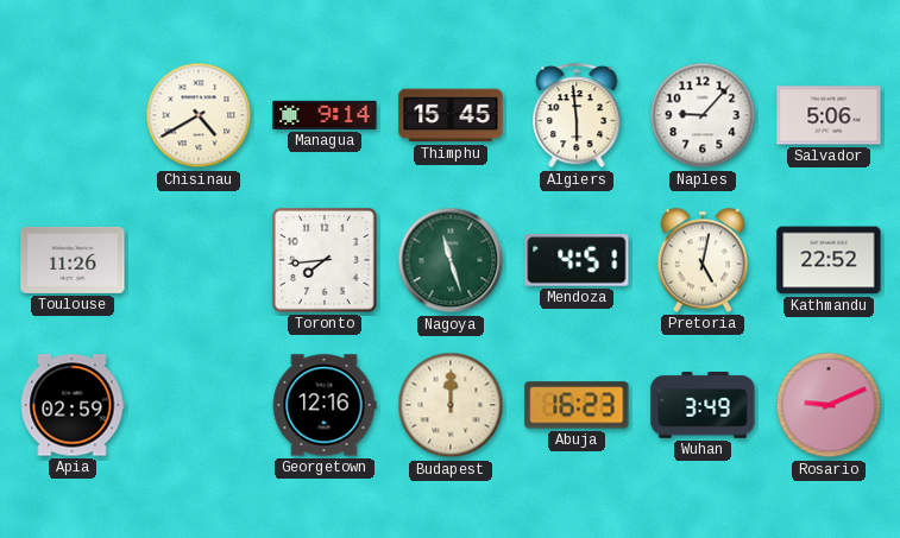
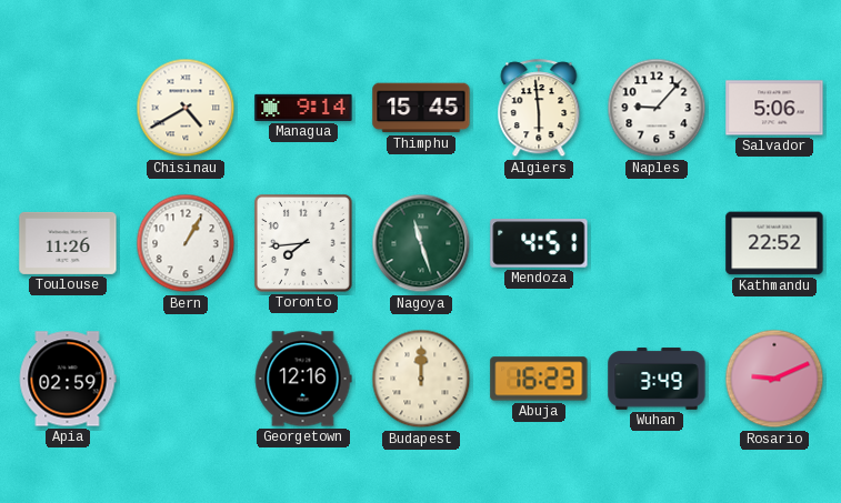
Bern: none -> 1:05 (186, 243)
Pretoria: 5:02 -> none (703, 260)
